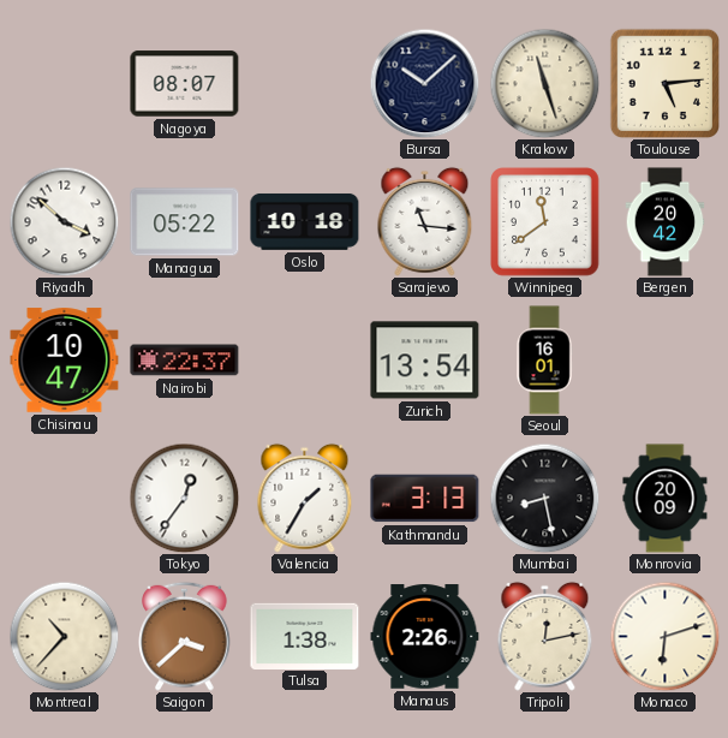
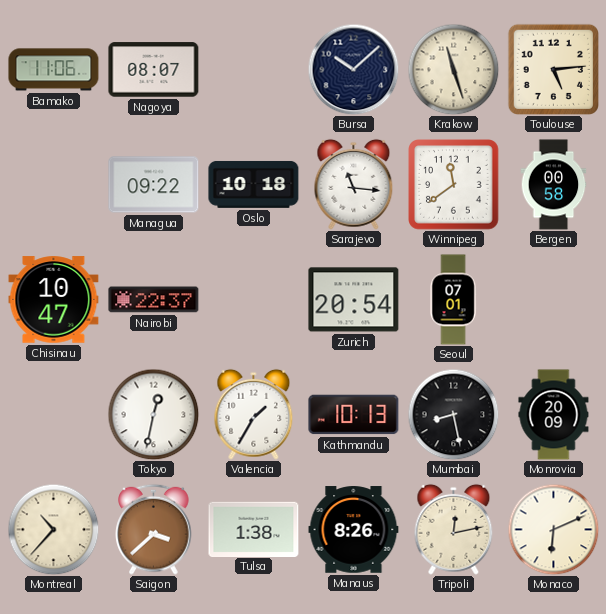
Bamako: none -> 11:06 (54, 70)
Riyadh: 3:52 -> none (64, 221)
Managua: 05:22 -> 09:22 (154, 185)
Bergen: 20:42 -> 00:58 (554, 185)
Zurich: 13:54 -> 20:54 (354, 300)
Seoul: 16:01 -> 07:01 (453, 300)
Tokyo: 12:36 -> 12:32 (153, 414)
Kathmandu: 3:13 -> 10:13 (354, 415)
Manaus: 2:26 -> 8:26 (354, 530)
Monaco: 6:12 -> 6:11 (553, 529)
